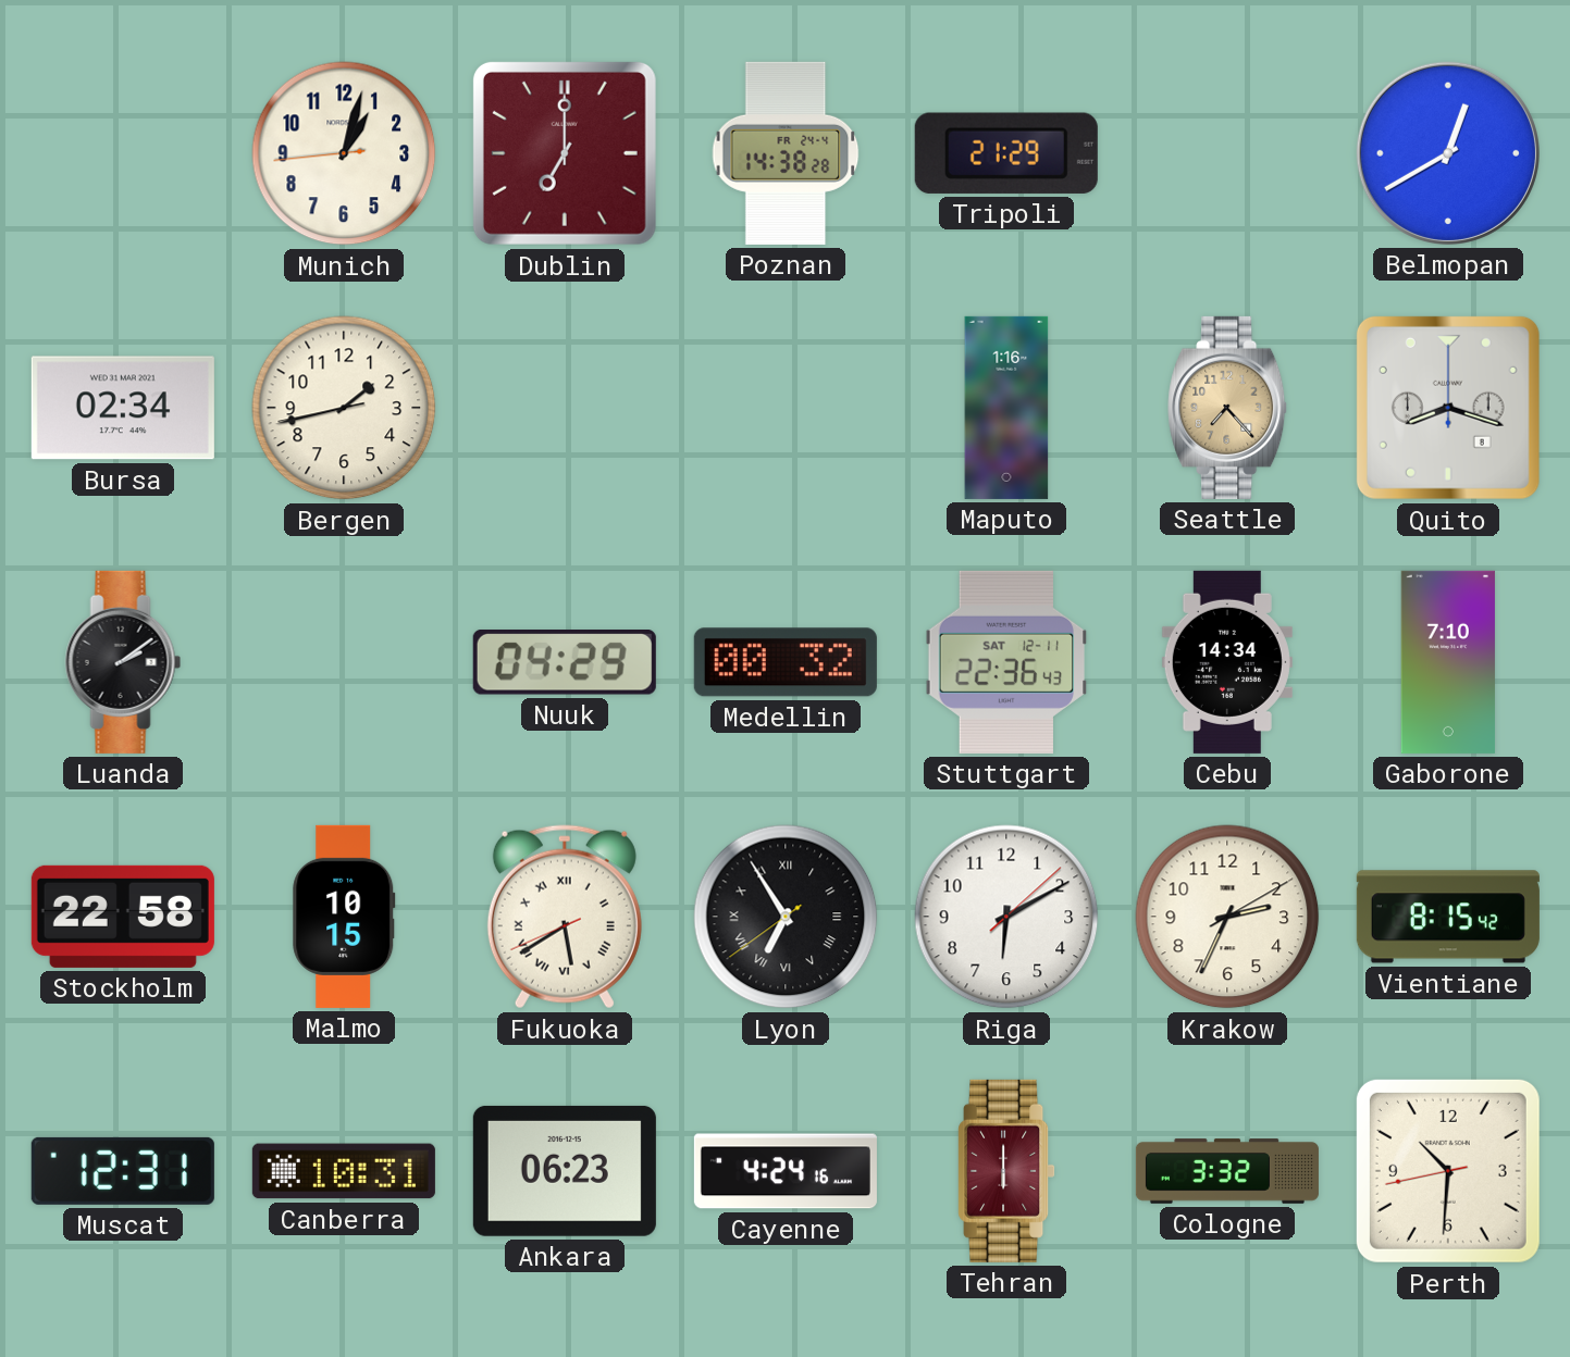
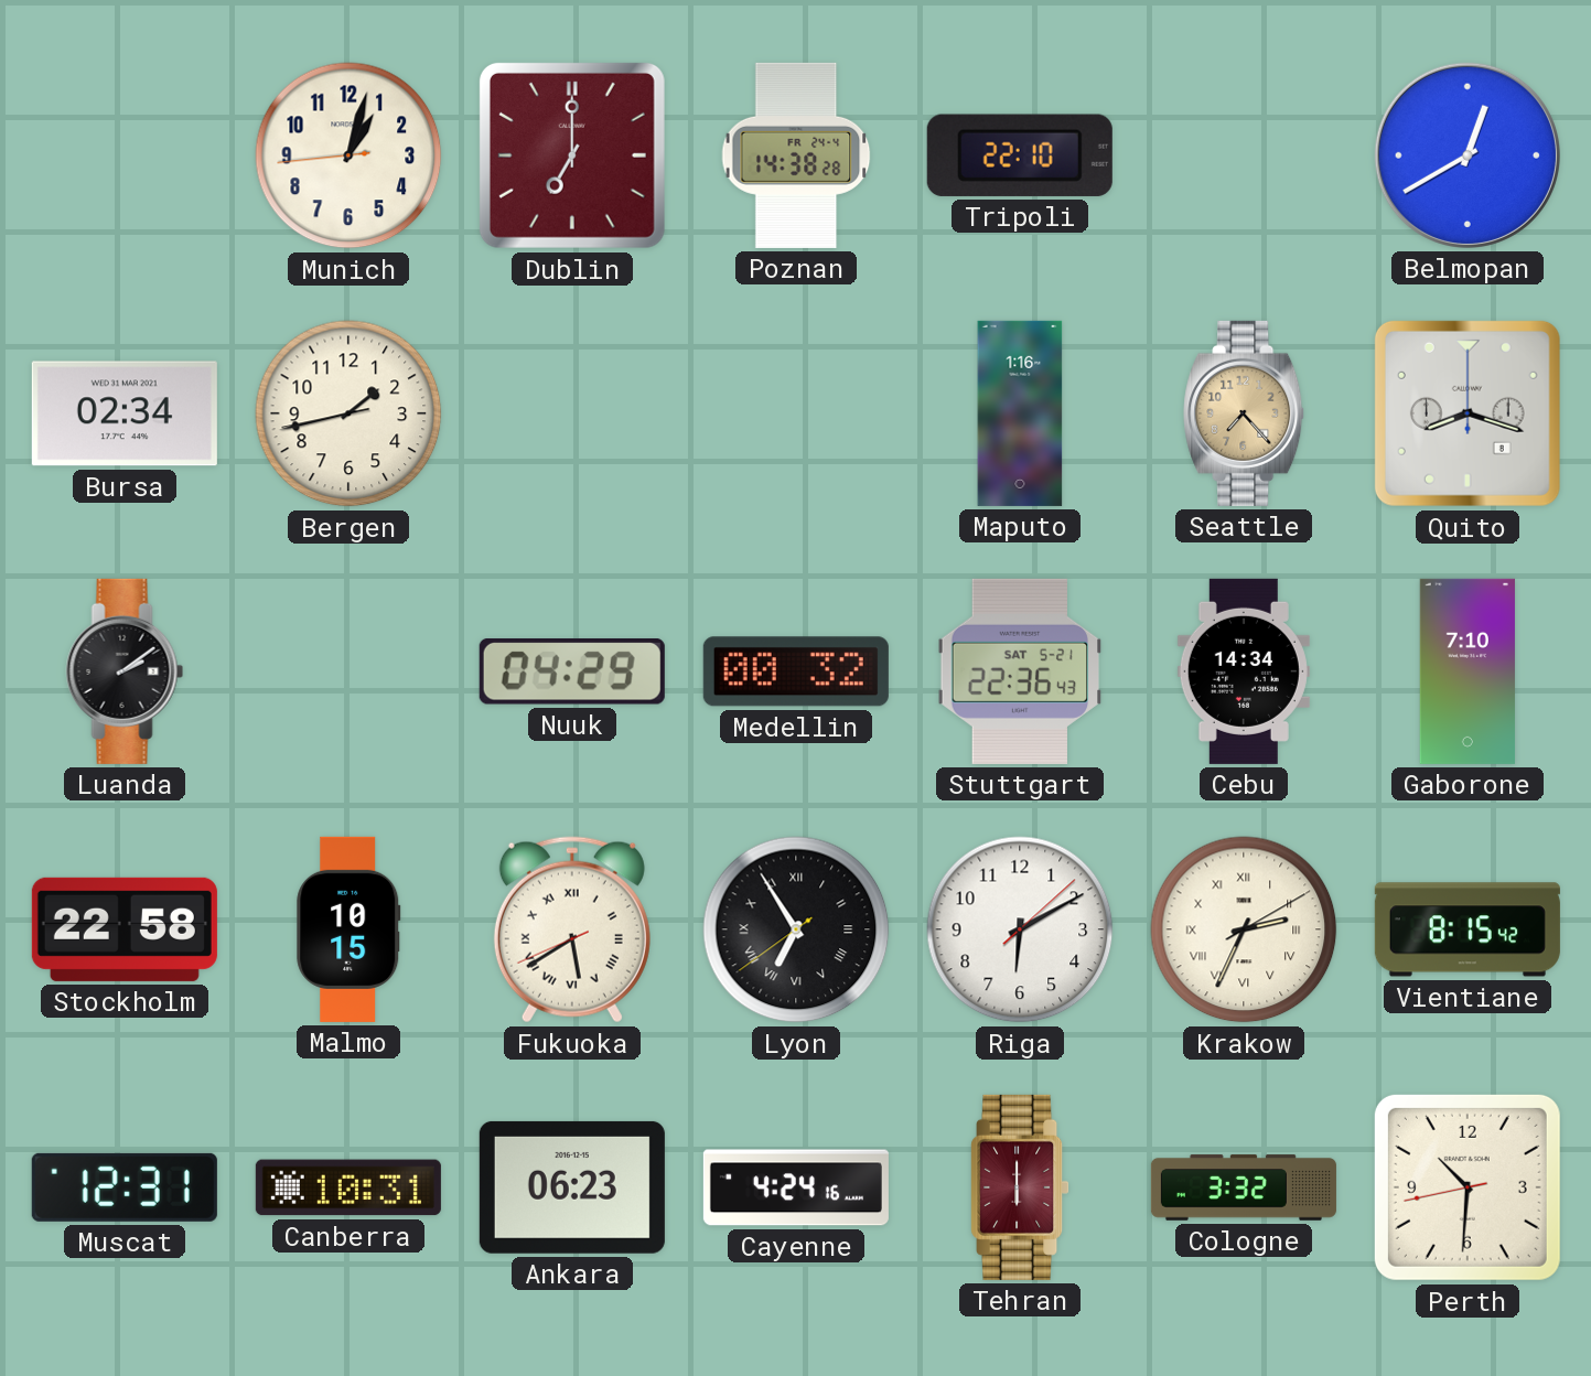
Tripoli: 21:29 -> 22:10 (1020, 155)
Stuttgart date: SAT 12-11 -> SAT 5-21 (1020, 671)
Krakow numerals: Arabic -> Roman (1244, 929)
